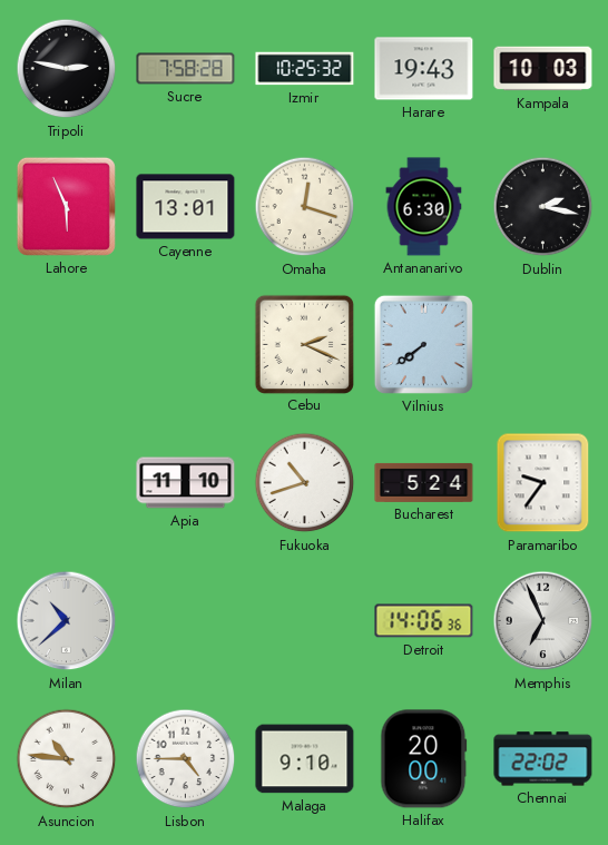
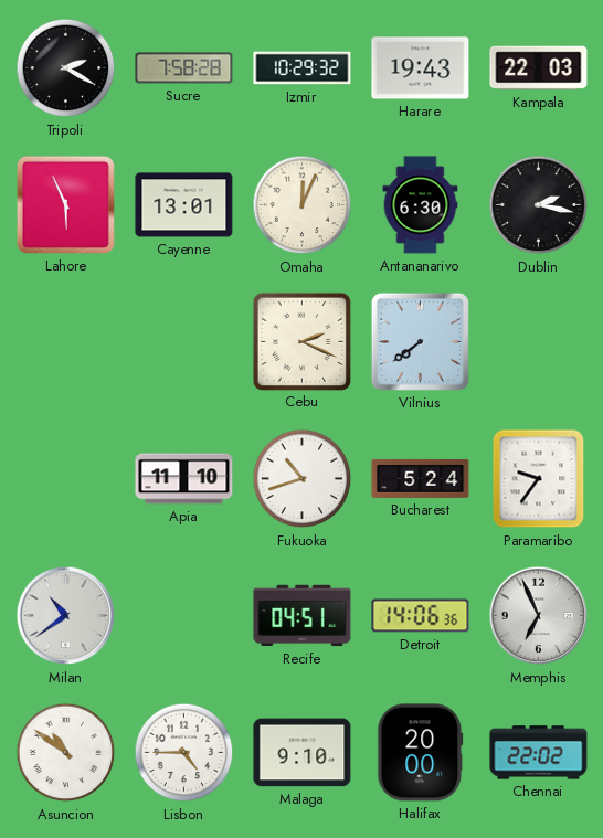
Tripoli: 2:47 -> 2:20 (66, 68)
Izmir: 10:25 -> 10:29 (303, 68)
Kampala: 10:03 -> 22:03 (539, 68)
Omaha: 12:18 -> 12:04 (303, 205)
Milan: 10:38 -> 10:39 (66, 616)
Recife: none -> 04:51 (303, 616)
Asuncion: 10:46 -> 10:51 (66, 753)
